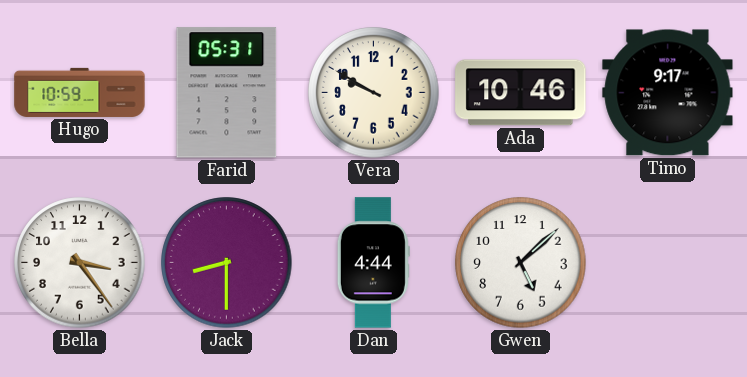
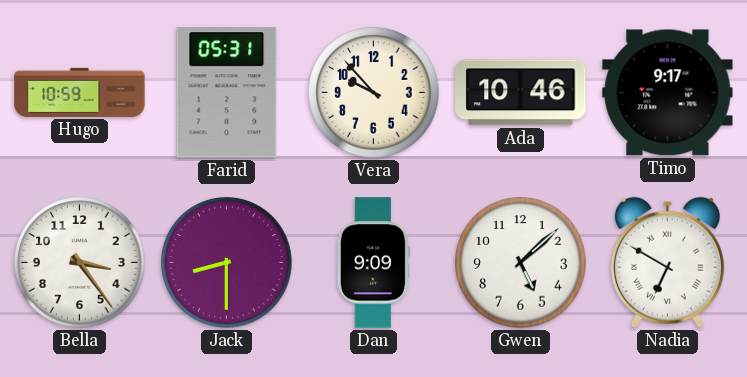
Vera: 9:50 -> 9:53 (374, 93)
Dan: 4:44 -> 9:09 (373, 263)
Nadia: none -> 6:50 (667, 262)
